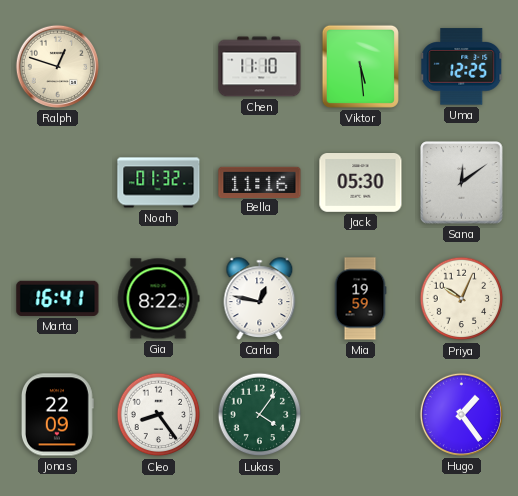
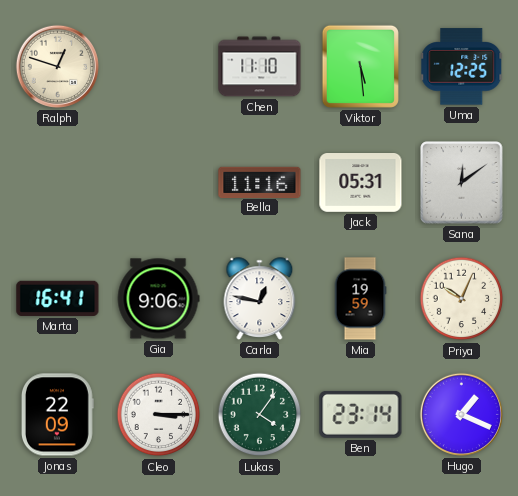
Noah: 01:32 -> none (159, 183)
Jack: 05:30 -> 05:31 (361, 183)
Gia: 8:22 -> 9:06 (158, 299)
Cleo: 8:24 -> 3:15 (159, 415)
Ben: none -> 23:14 (361, 414)
Hugo: 1:24 -> 1:19 (461, 414)
